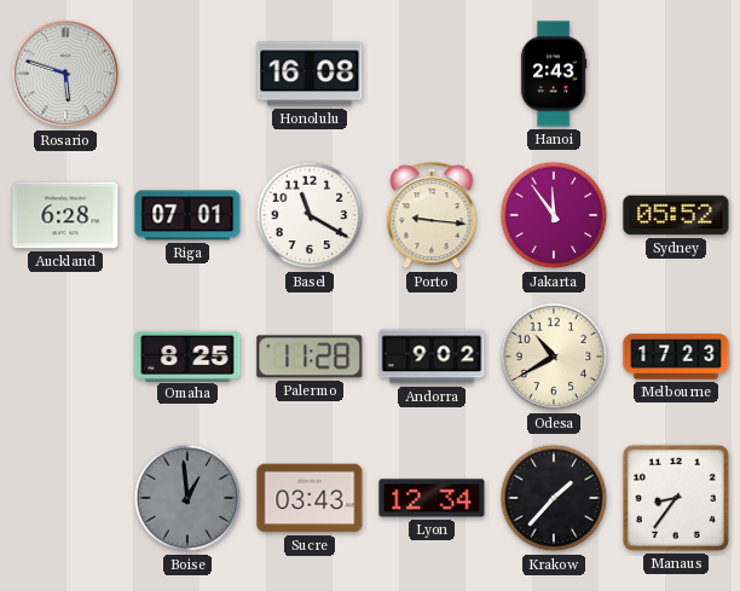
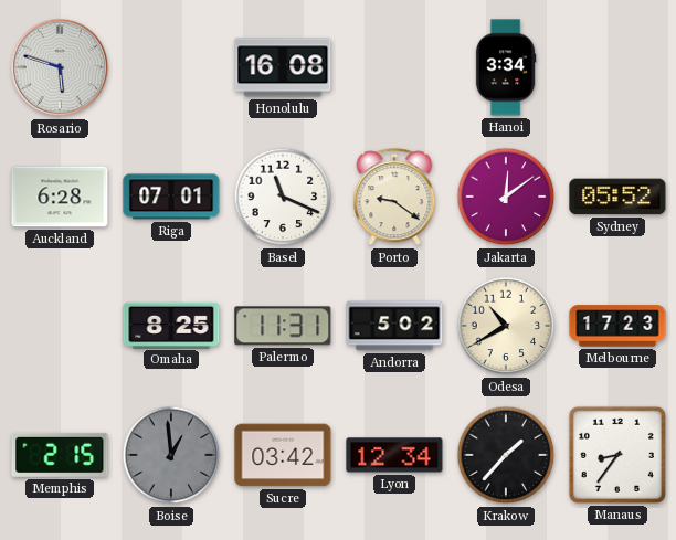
Hanoi: 2:43 -> 3:34 (506, 67)
Basel: 11:20 -> 11:19 (283, 197)
Porto: 9:16 -> 9:21 (394, 198)
Jakarta: 11:54 -> 12:09 (506, 197)
Palermo: 11:28 -> 11:31 (283, 326)
Andorra: 9:02 -> 5:02 (394, 326)
Memphis: none -> 2:15 (60, 455)
Sucre: 03:43 -> 03:42 (283, 455)
